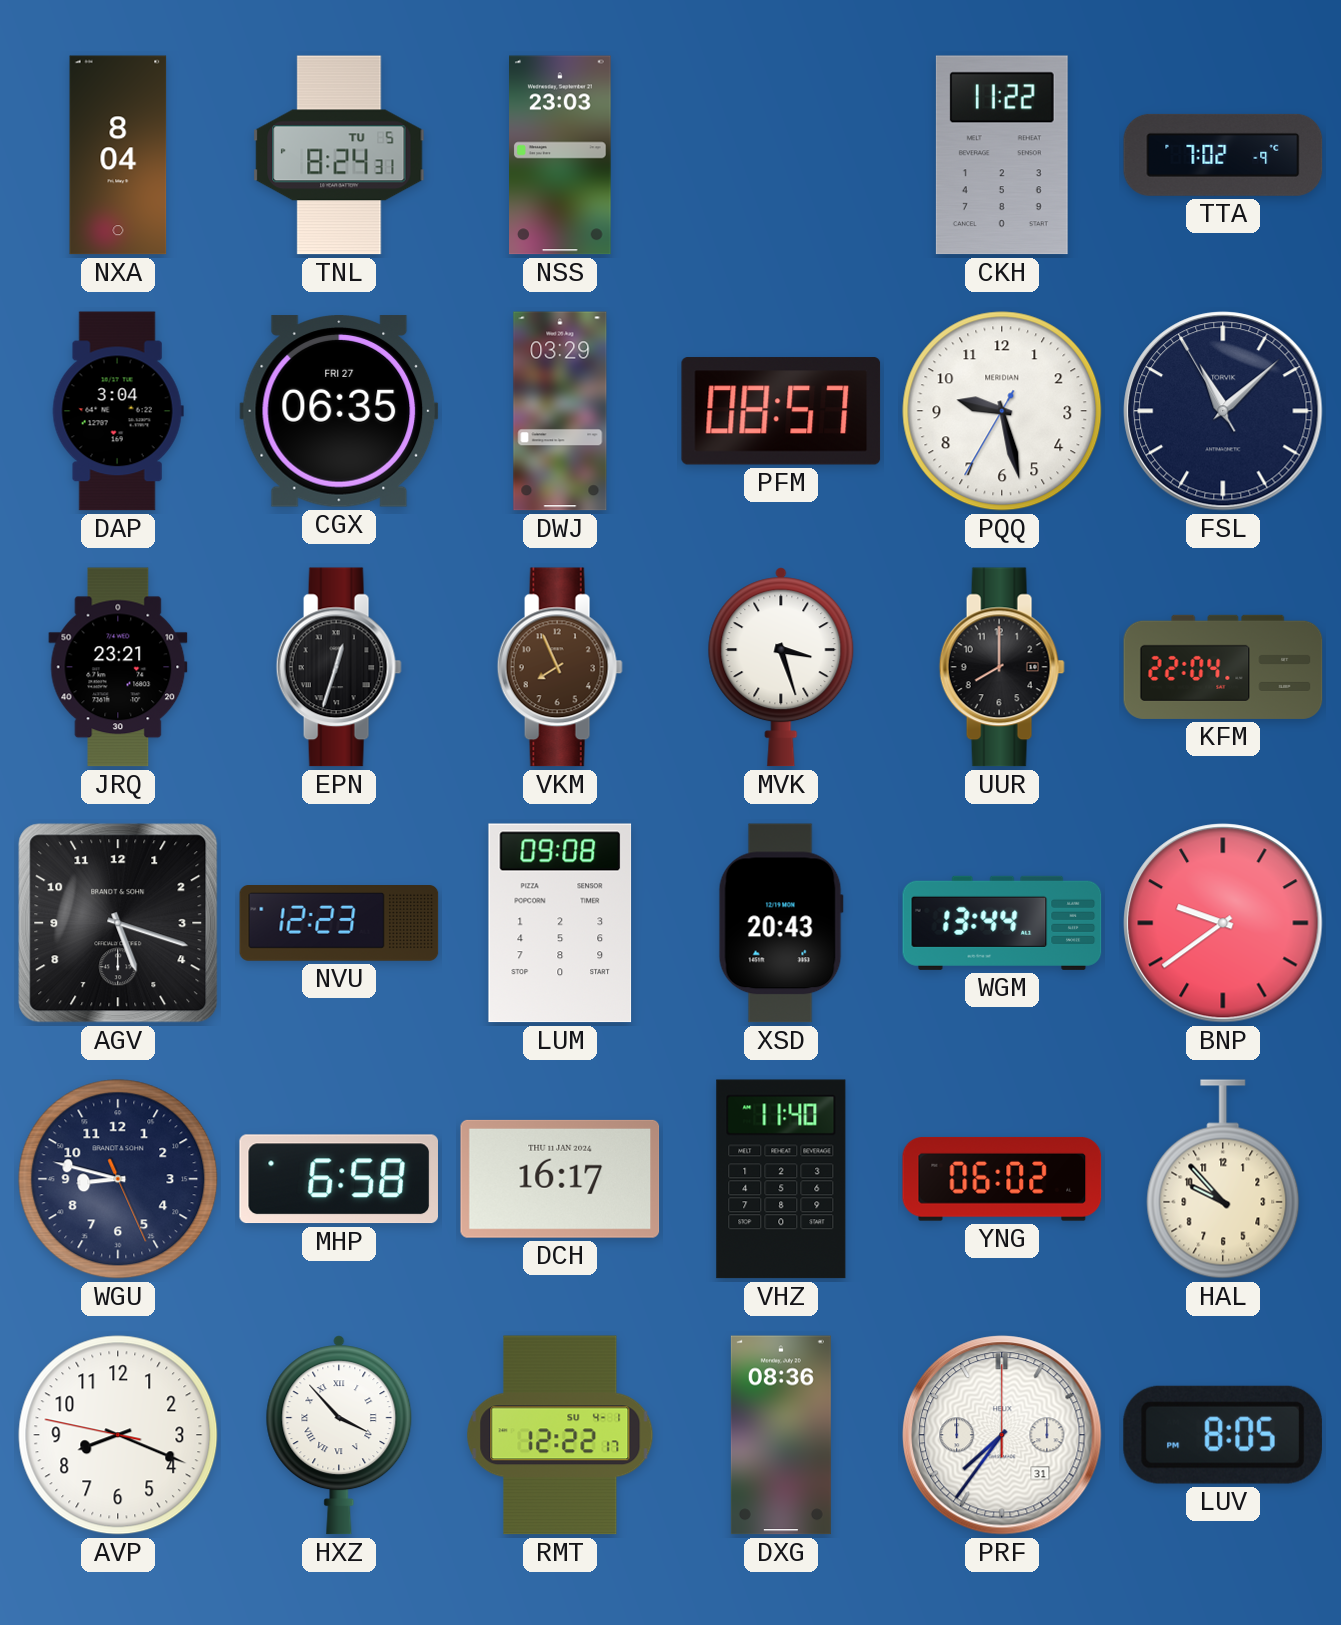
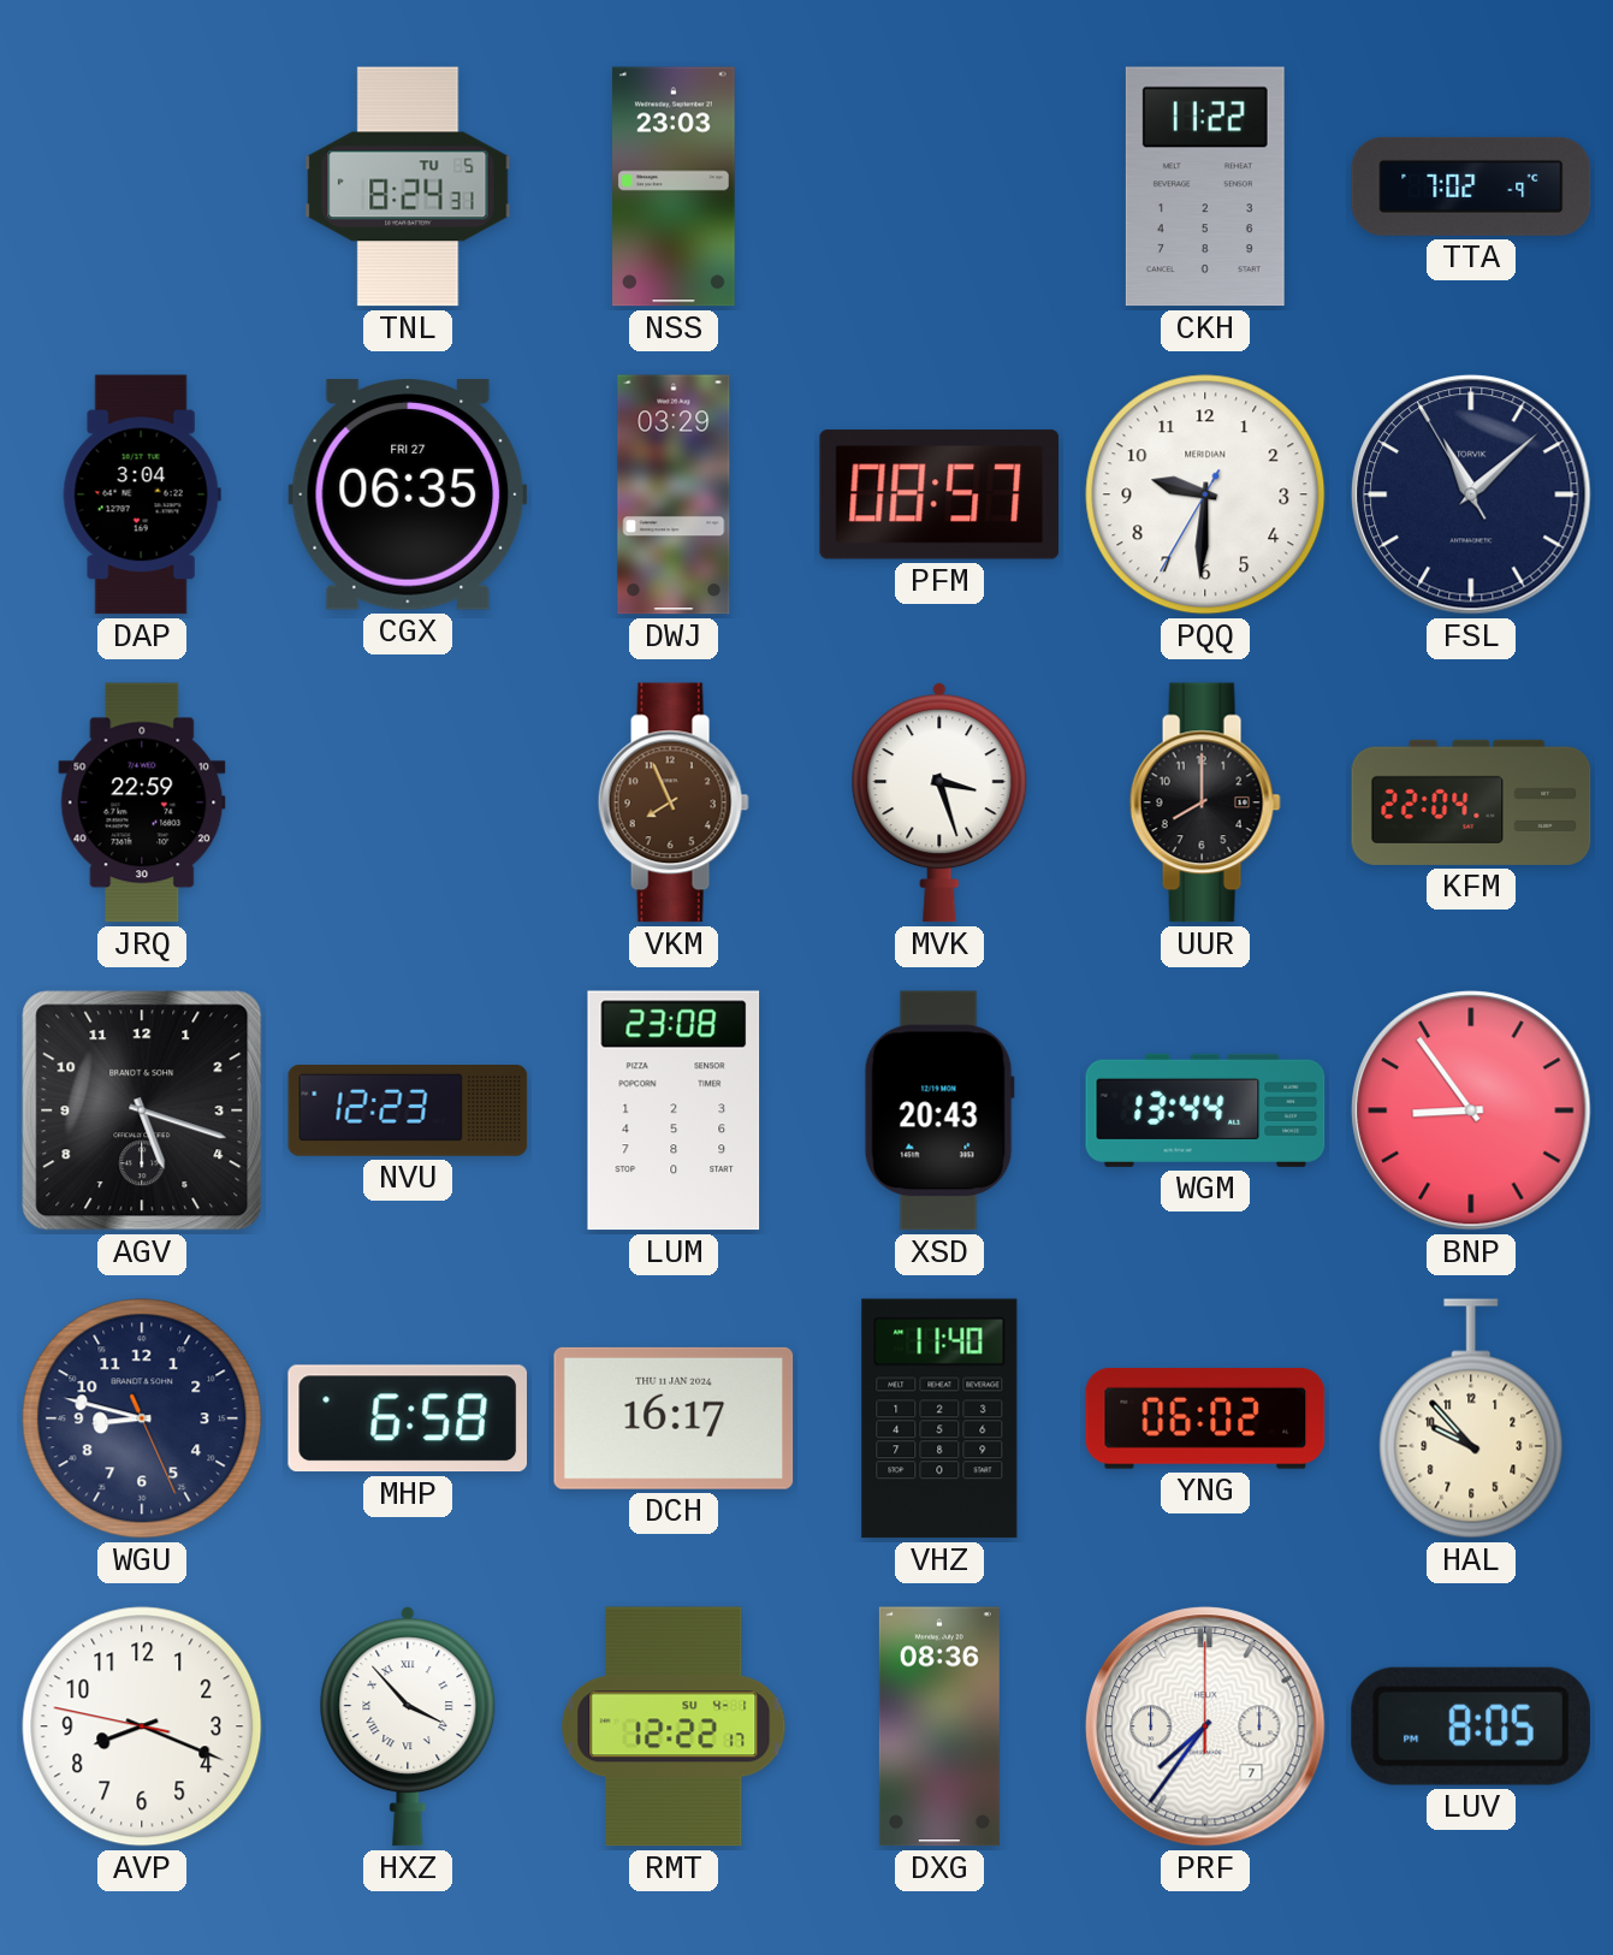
NXA: 8:04 -> none (118, 155)
PQQ: 9:27 -> 9:30 (1205, 494)
JRQ: 23:21 -> 22:59 (142, 802)
EPN: 12:33 -> none (339, 667)
LUM: 09:08 -> 23:08 (674, 1110)
BNP: 9:39 -> 8:54 (1471, 1110)
PRF date: 31 -> 7 (1205, 1726)
